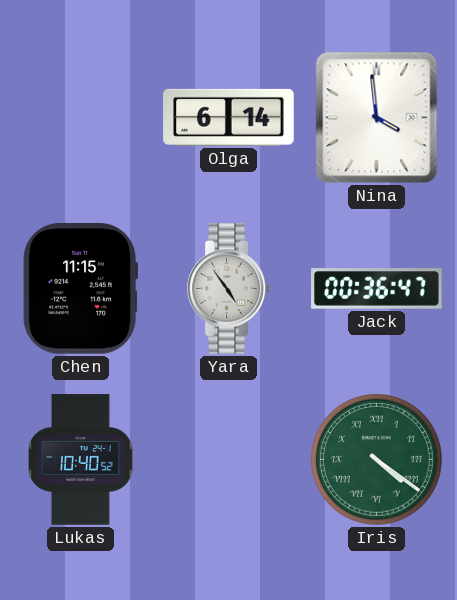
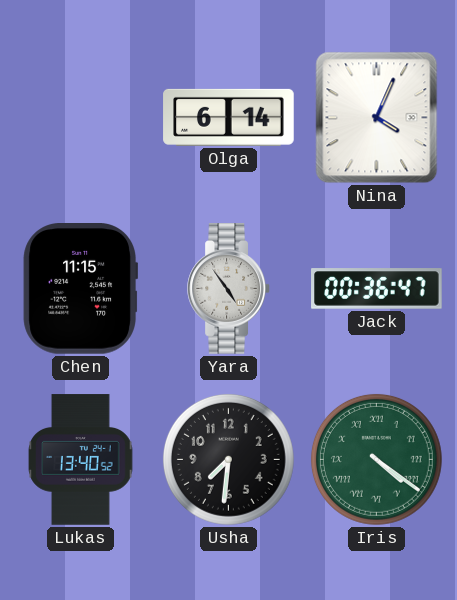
Nina: 3:59 -> 4:04 (377, 118)
Lukas: 10:40 -> 13:40 (81, 460)
Usha: none -> 7:31 (228, 459)
